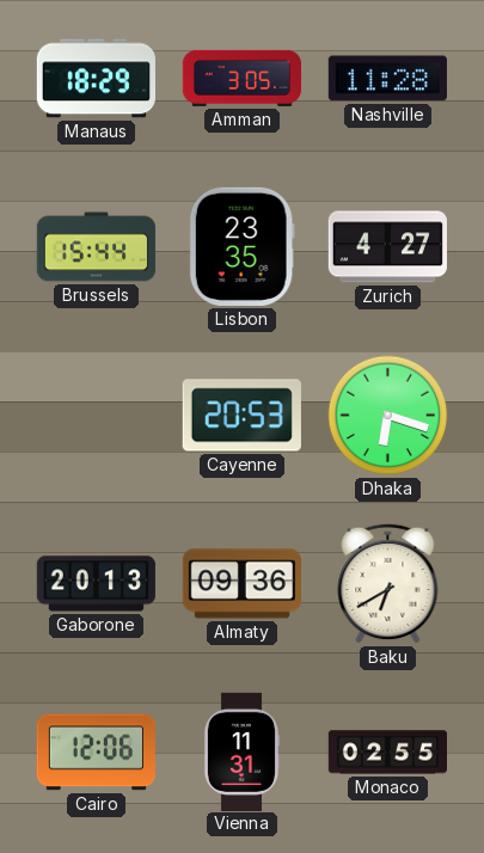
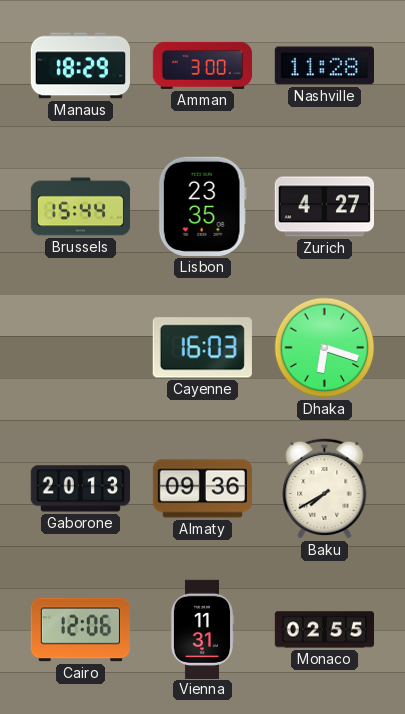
Amman: 3:05 -> 3:00 (203, 65)
Cayenne: 20:53 -> 16:03 (202, 348)
Baku: 6:40 -> 7:40 (325, 488)
